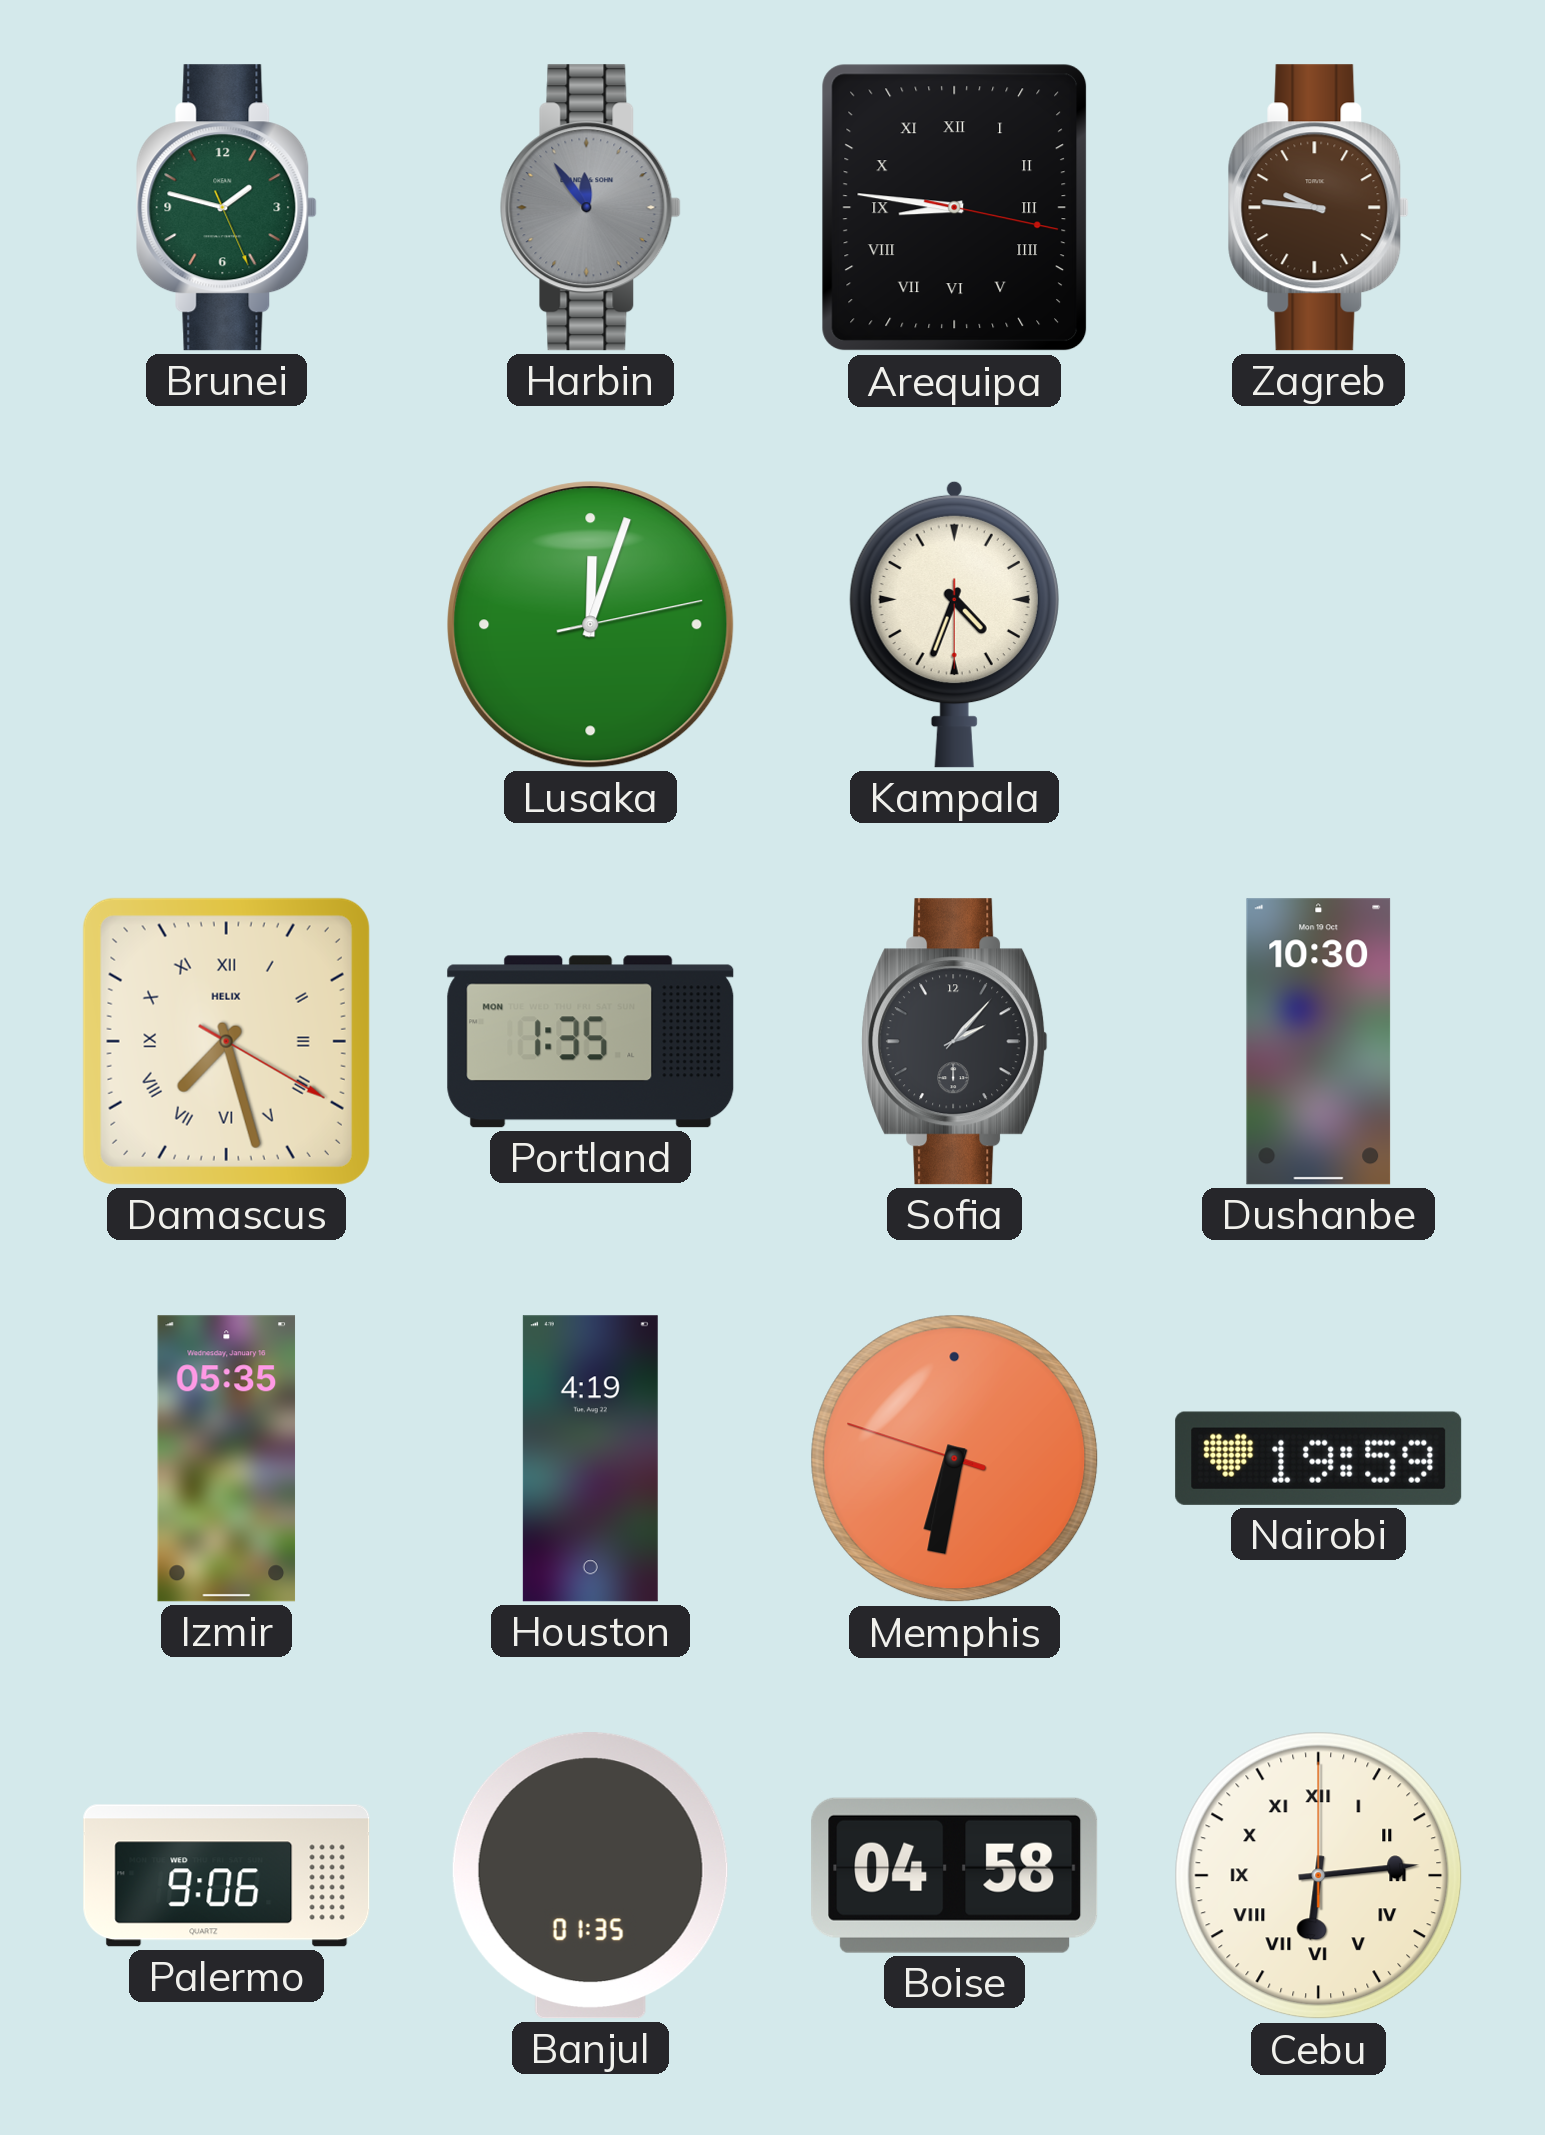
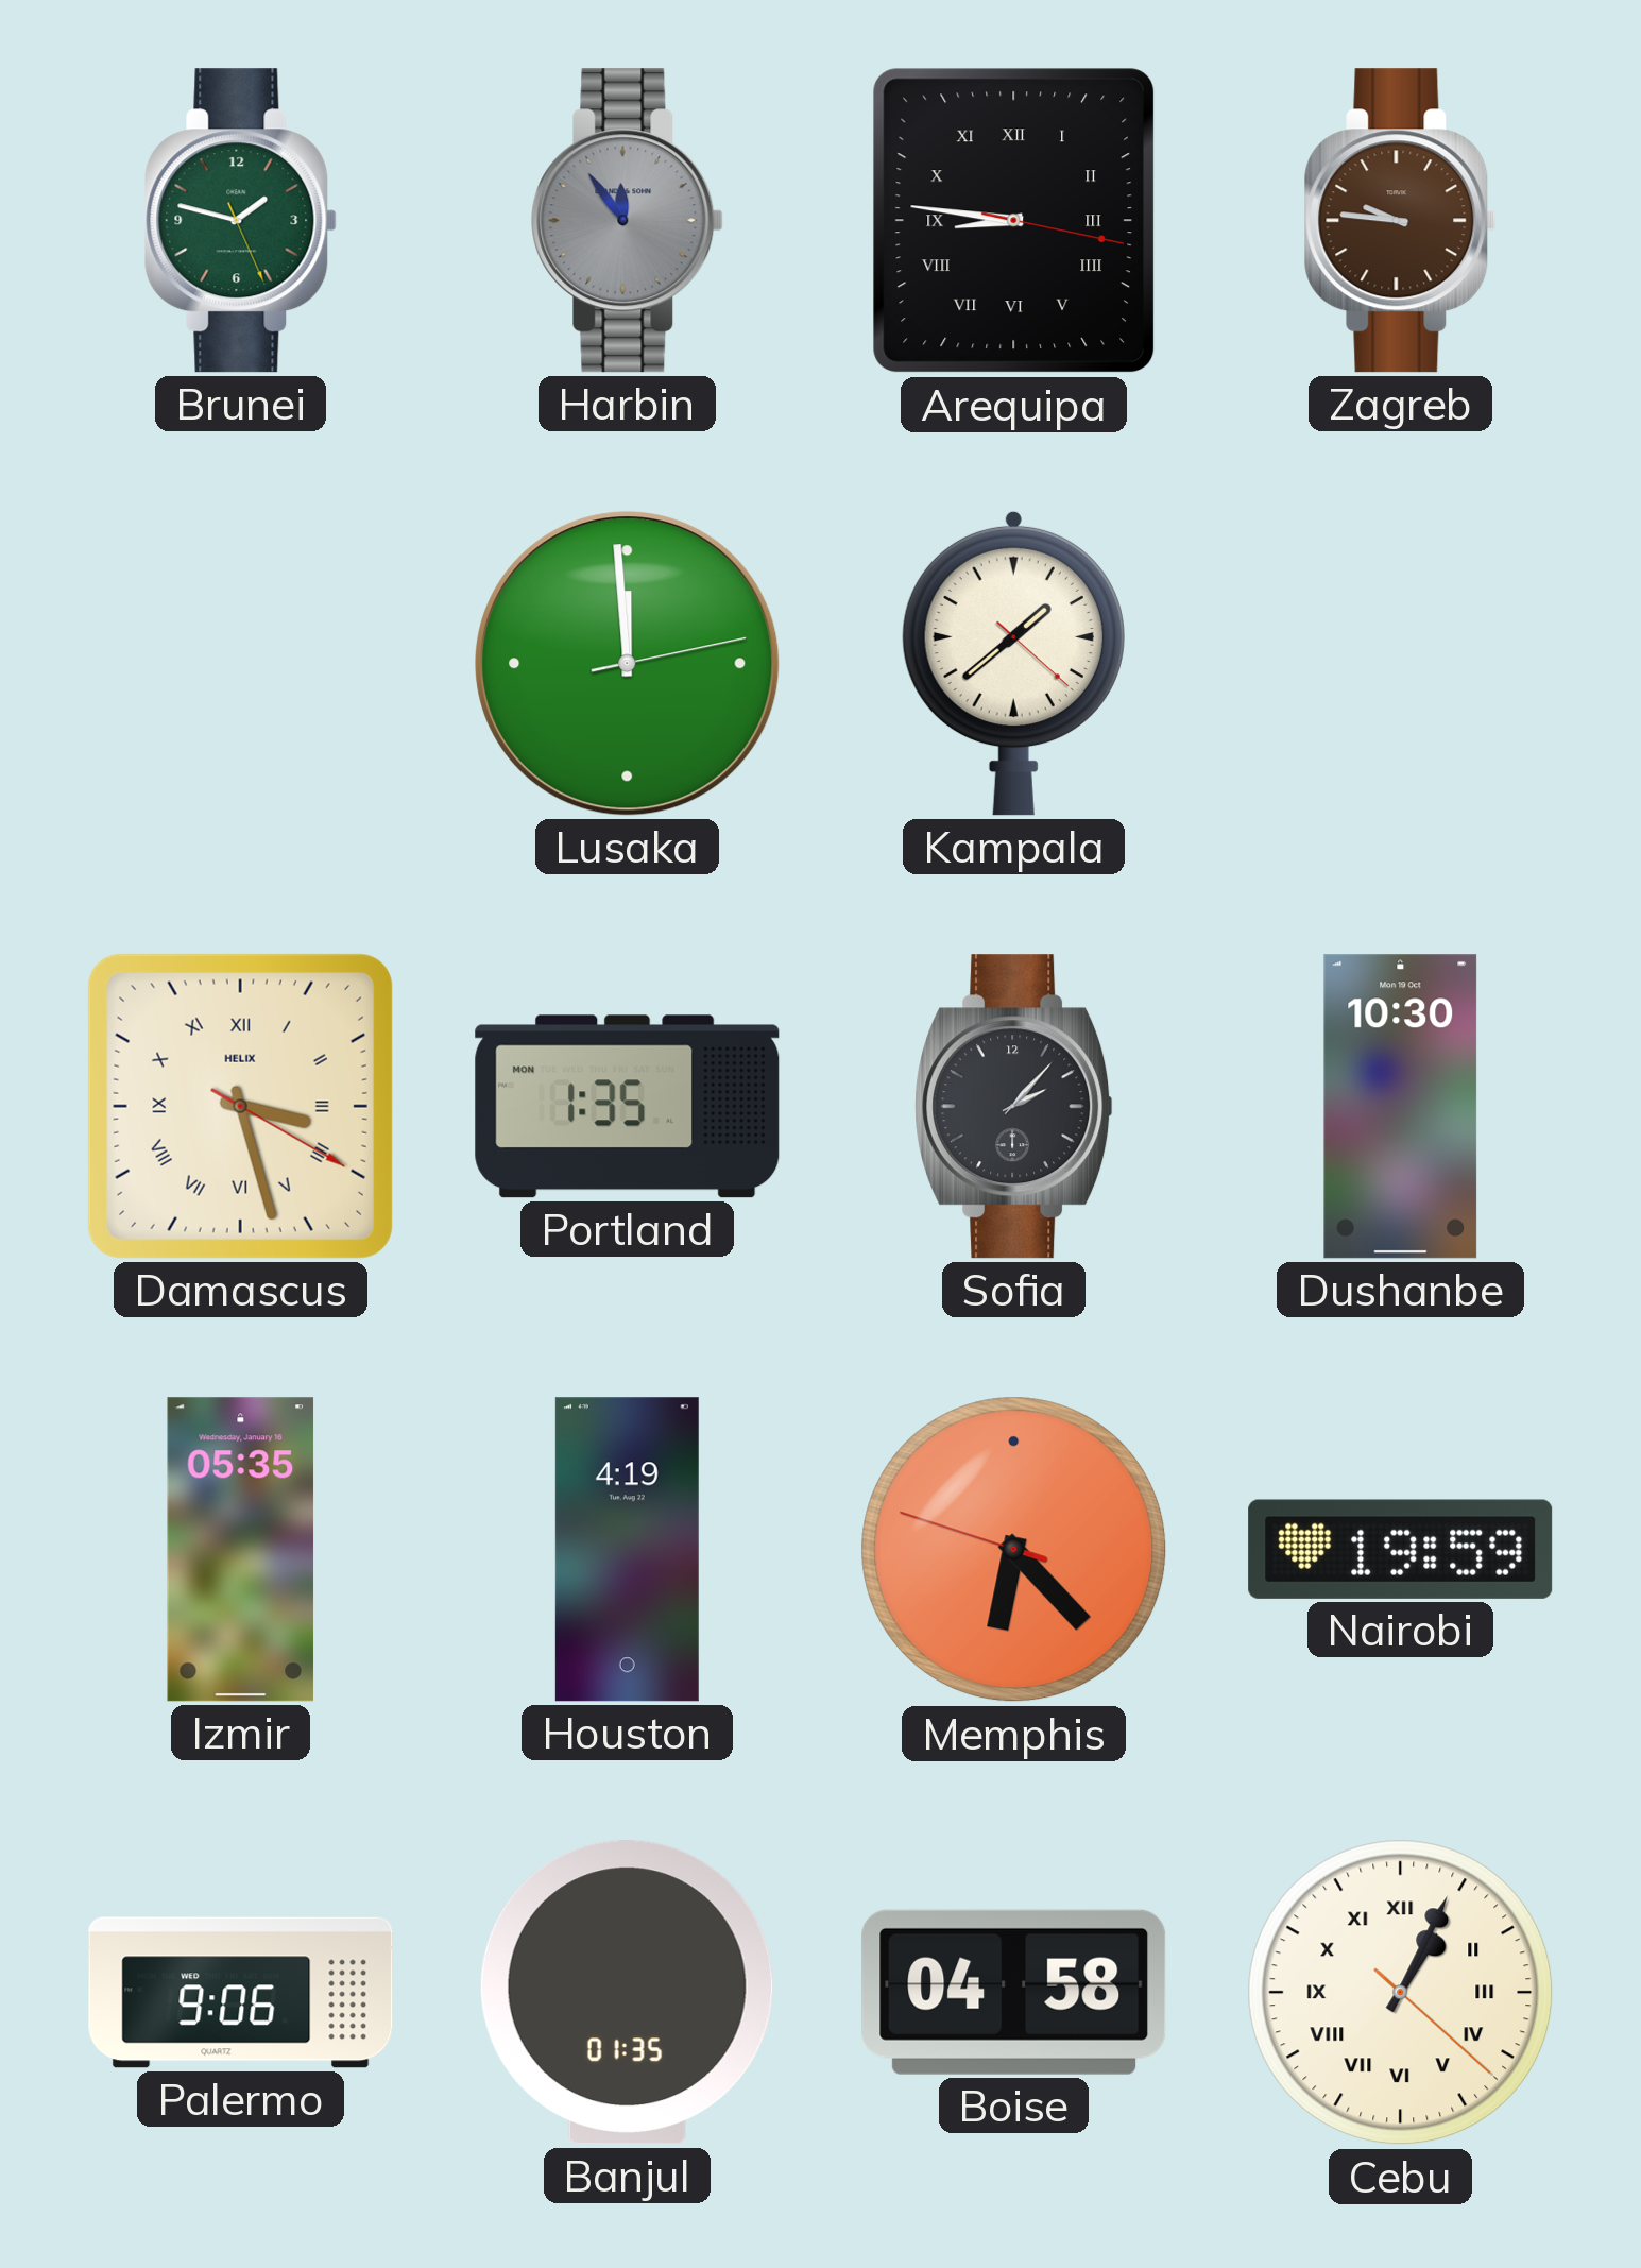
Lusaka: 12:03 -> 11:59 (628, 664)
Kampala: 4:33 -> 1:38 (1013, 663)
Damascus: 7:27 -> 3:27 (240, 1106)
Memphis: 6:31 -> 6:22 (1014, 1550)
Cebu: 6:14 -> 1:04 (1401, 1993)
